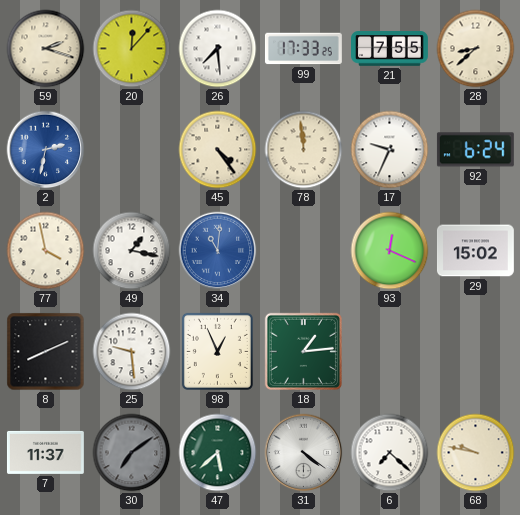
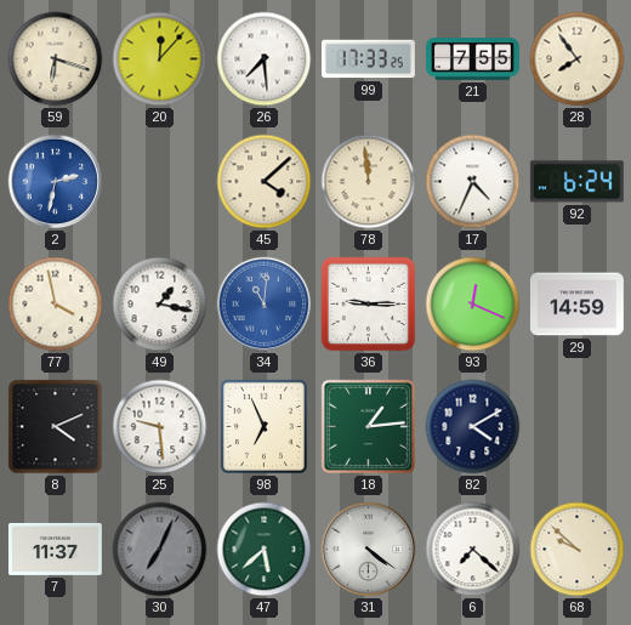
59: 2:18 -> 6:18 (56, 59)
28: 8:38 -> 7:54 (578, 59)
45: 4:24 -> 4:08 (265, 182)
17: 9:34 -> 4:34 (473, 182)
36: none -> 9:15 (369, 305)
29: 15:02 -> 14:59 (576, 305)
8: 8:11 -> 4:11 (56, 427)
98: 12:56 -> 6:56 (263, 426)
82: none -> 4:10 (473, 427)
30: 7:09 -> 7:04 (160, 550)
68: 9:47 -> 9:52 (578, 550)
